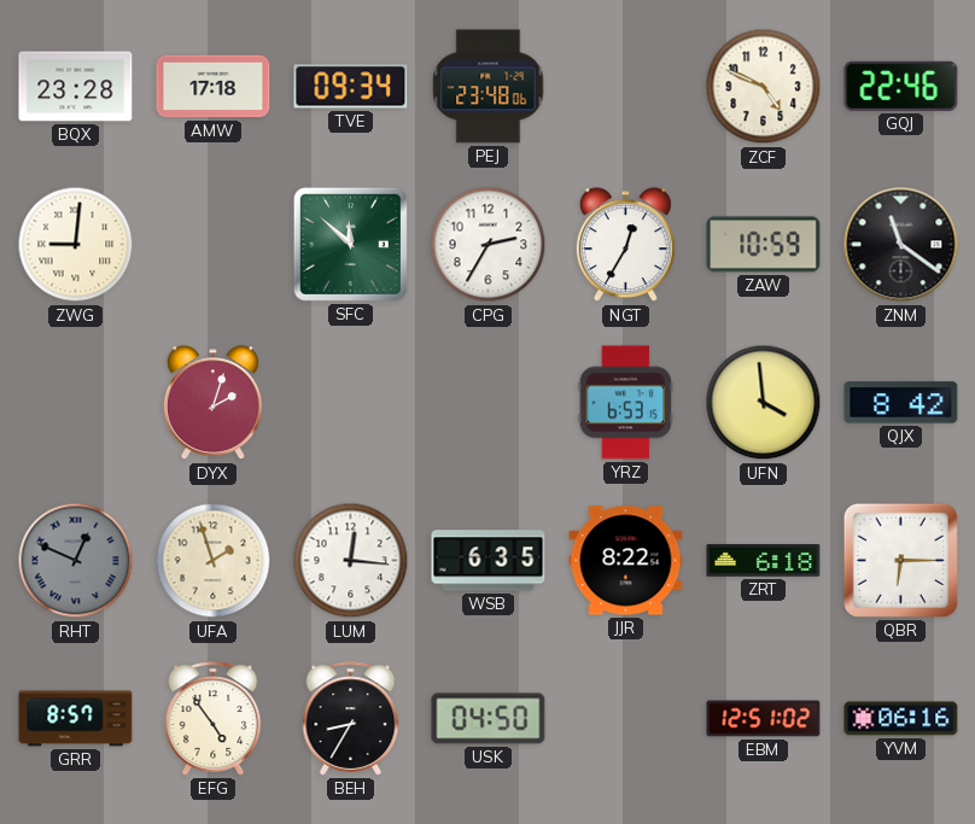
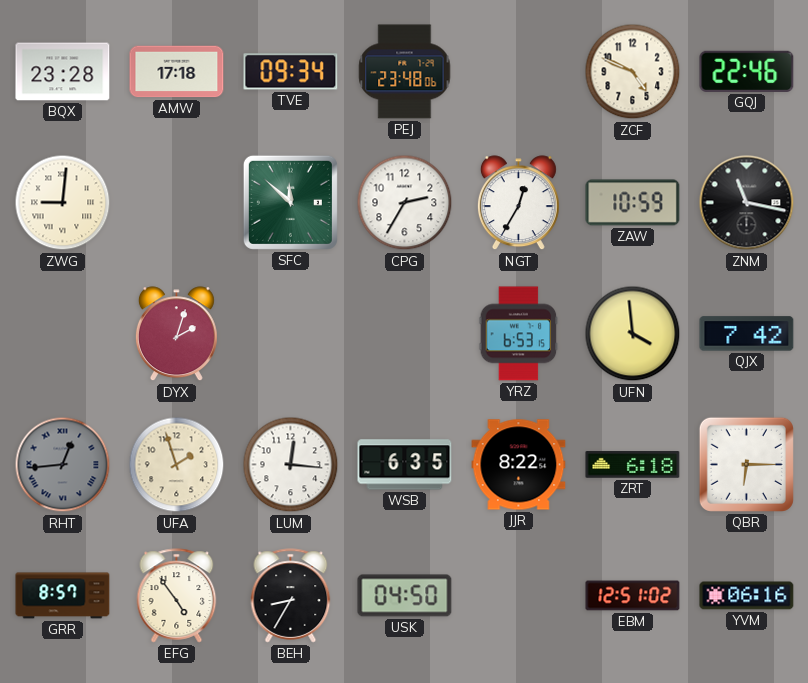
ZNM: 11:21 -> 11:17 (747, 203)
QJX: 8:42 -> 7:42 (747, 334)
RHT: 12:49 -> 12:44 (63, 465)
